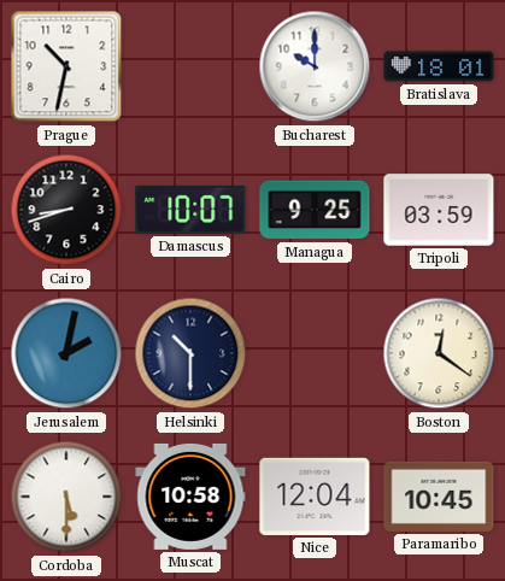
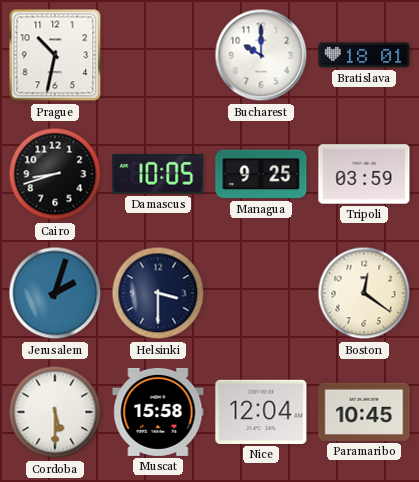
Damascus: 10:07 -> 10:05 (158, 174)
Jerusalem: 2:02 -> 2:03 (55, 293)
Helsinki: 10:30 -> 3:30 (158, 293)
Muscat: 10:58 -> 15:58 (158, 412)
